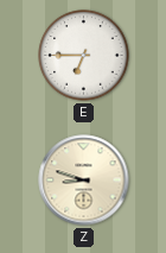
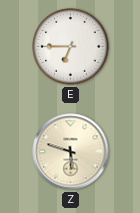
Z: 8:48 -> 5:48 (71, 152)
